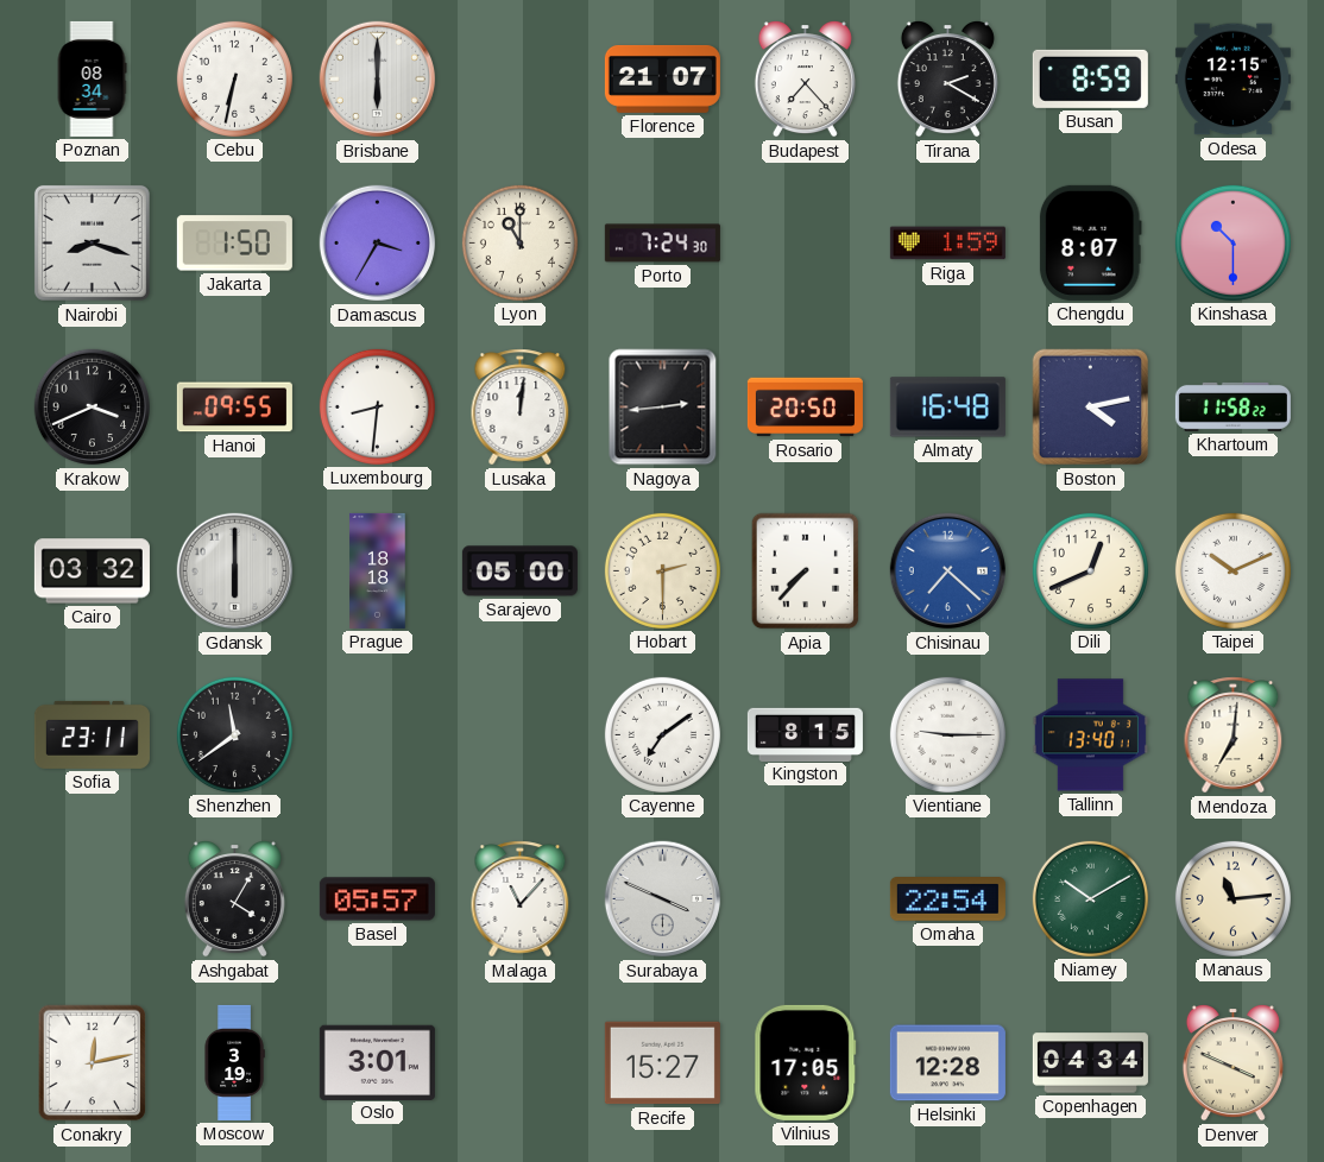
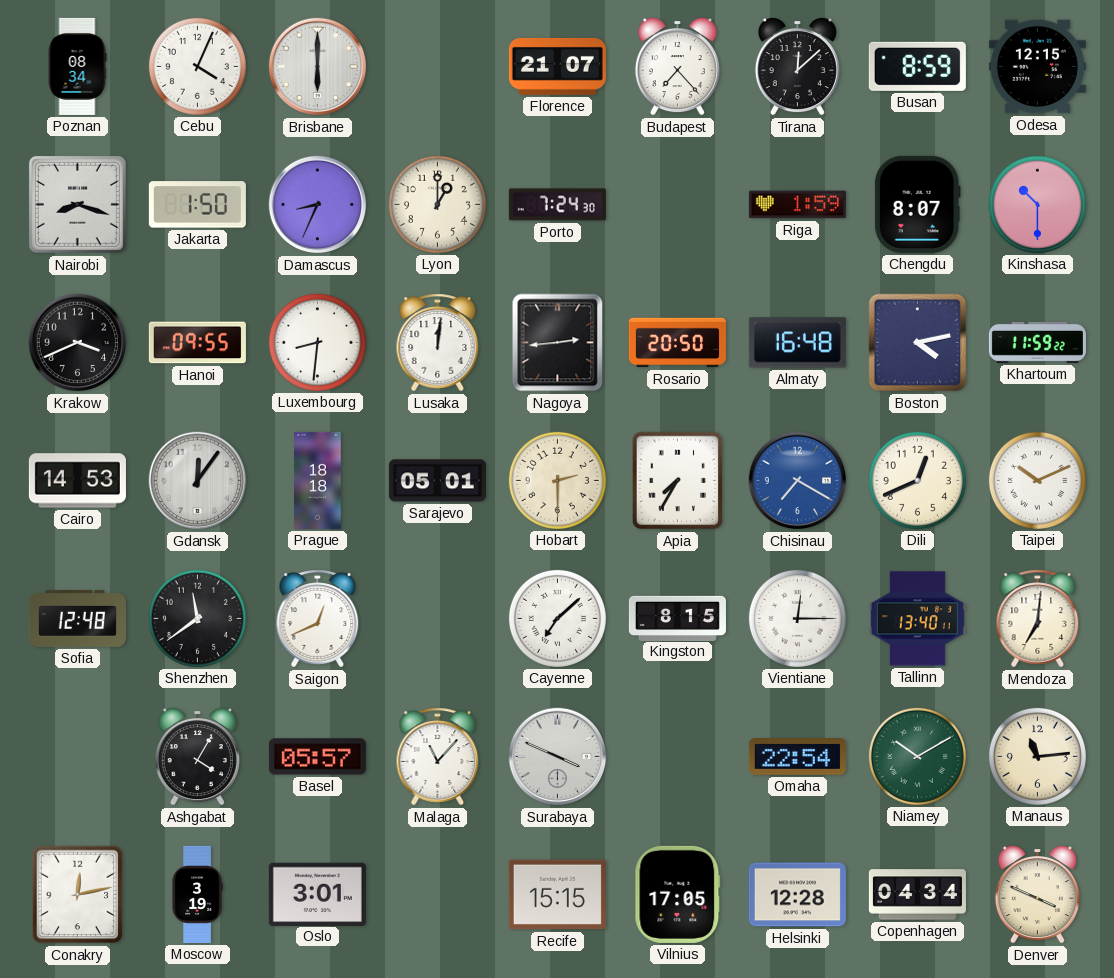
Cebu: 6:32 -> 4:04 (197, 66)
Tirana: 2:20 -> 12:08 (797, 67)
Damascus: 3:35 -> 8:34 (318, 205)
Lyon: 11:00 -> 1:00 (437, 204)
Khartoum: 11:58 -> 11:59 (1037, 342)
Cairo: 03:32 -> 14:53 (77, 481)
Gdansk: 6:00 -> 12:06 (198, 481)
Sarajevo: 05:00 -> 05:01 (437, 481)
Apia: 7:37 -> 7:35 (678, 481)
Chisinau: 7:22 -> 7:20 (798, 481)
Sofia: 23:11 -> 12:48 (77, 618)
Saigon: none -> 12:41 (318, 619)
Cayenne: 7:09 -> 7:08 (557, 618)
Vientiane: 9:15 -> 12:15 (797, 618)
Recife: 15:27 -> 15:15 (557, 895)
